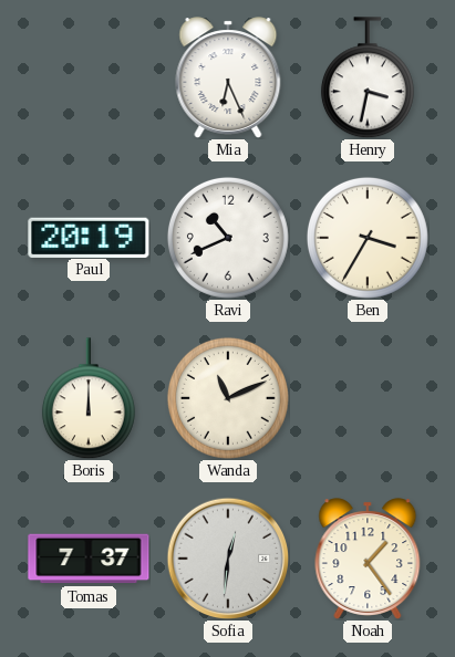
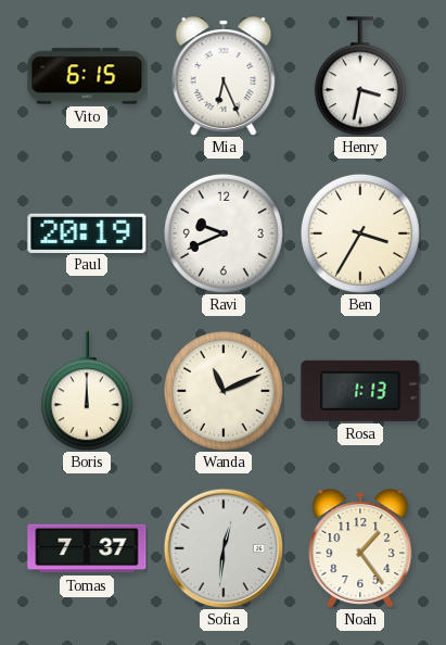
Vito: none -> 6:15 (87, 76)
Ravi: 10:41 -> 9:41 (224, 233)
Rosa: none -> 1:13 (360, 391)
